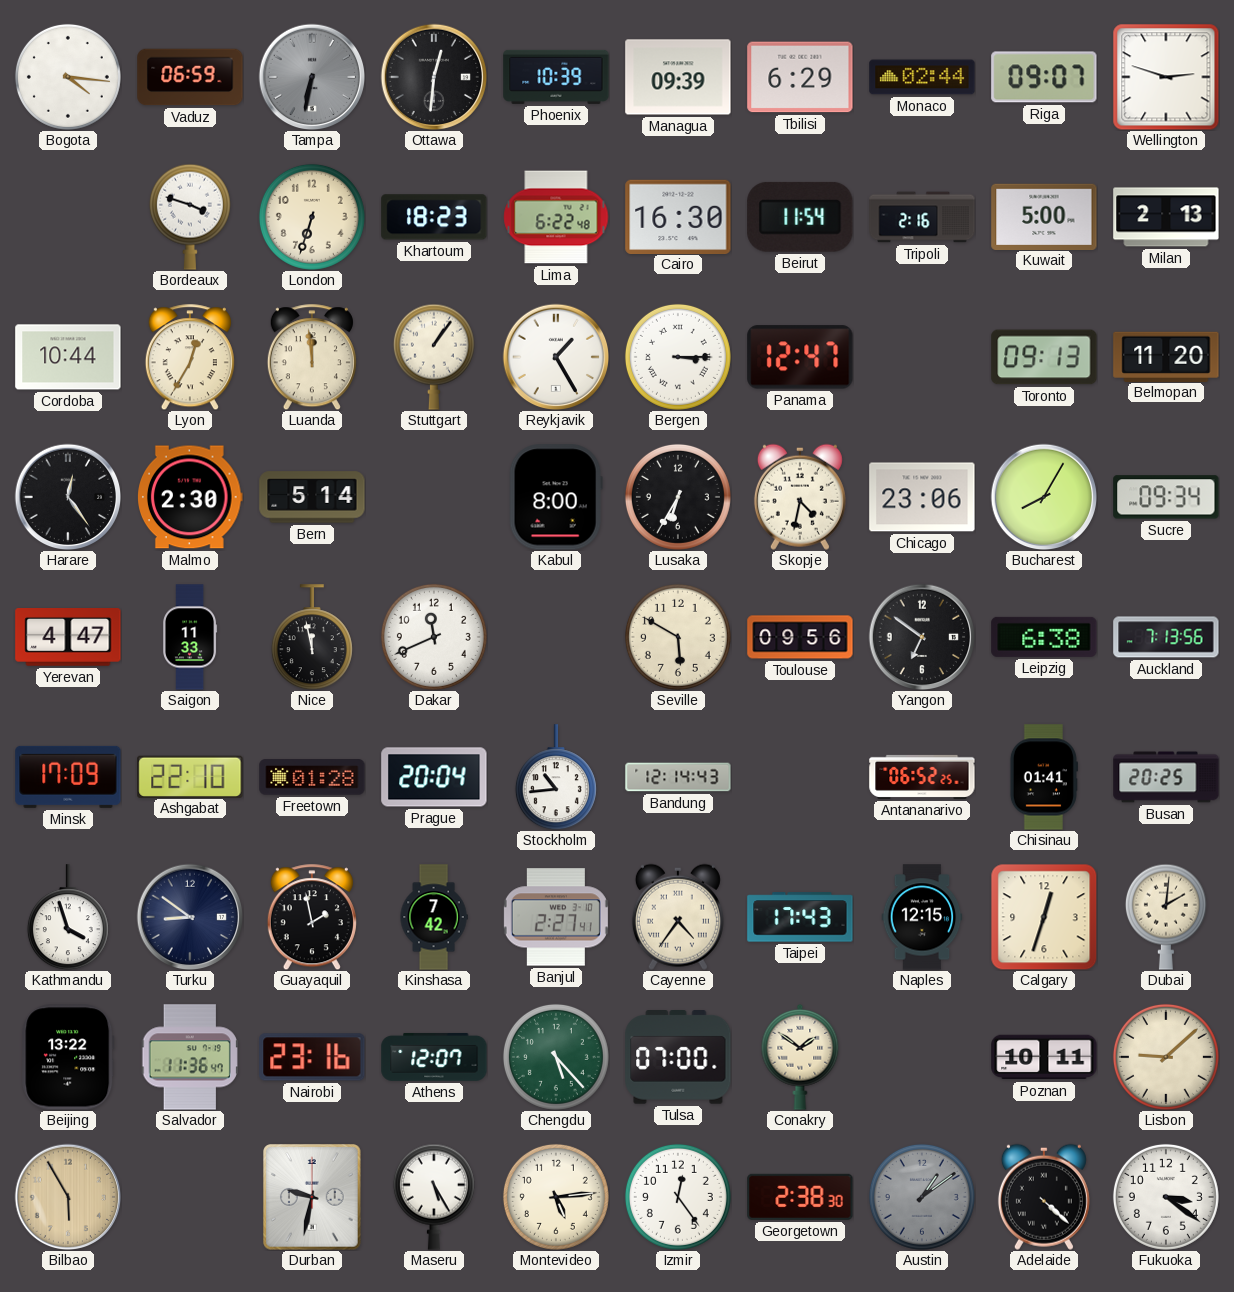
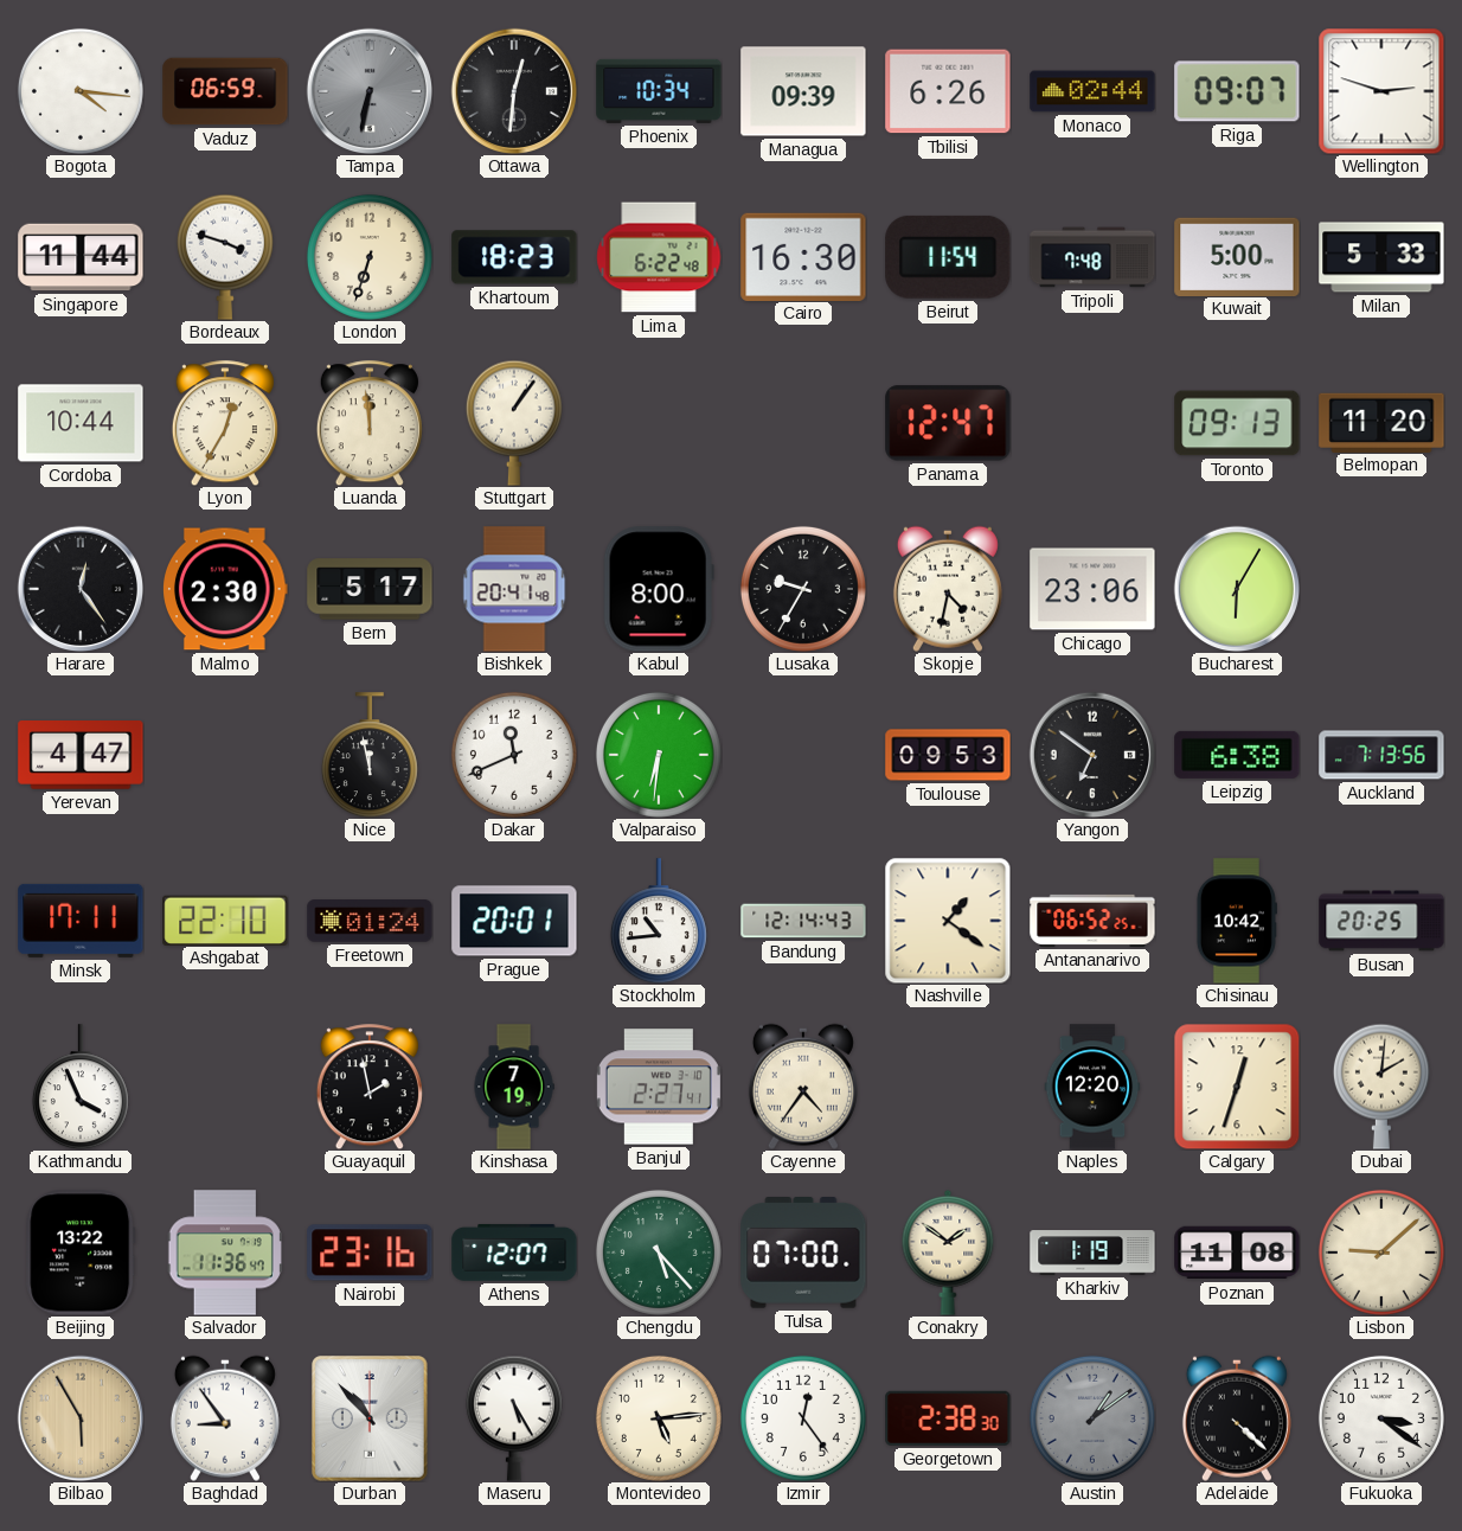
Phoenix: 10:39 -> 10:34 (659, 91)
Tbilisi: 6:29 -> 6:26 (948, 91)
Singapore: none -> 11:44 (81, 257)
Tripoli: 2:16 -> 7:48 (1092, 257)
Milan: 2:13 -> 5:33 (1381, 257)
Reykjavik: 1:25 -> none (556, 357)
Bergen: 3:15 -> none (678, 357)
Bern: 5:14 -> 5:17 (370, 589)
Bishkek: none -> 20:41 (514, 589)
Lusaka: 6:35 -> 9:35 (803, 589)
Bucharest: 8:05 -> 6:05 (1237, 589)
Sucre: 09:34 -> none (1166, 497)
Saigon: 11:33 -> none (191, 637)
Valparaiso: none -> 6:31 (659, 755)
Seville: 5:50 -> none (678, 637)
Toulouse: 09:56 -> 09:53 (948, 755)
Minsk: 17:09 -> 17:11 (81, 921)
Freetown: 01:28 -> 01:24 (370, 921)
Prague: 20:04 -> 20:01 (514, 921)
Nashville: none -> 1:21 (948, 921)
Chisinau: 01:41 -> 10:42 (1236, 921)
Kathmandu: 3:57 -> 3:56 (81, 1087)
Turku: 8:51 -> none (190, 917)
Kinshasa: 7:42 -> 7:19 (514, 1087)
Taipei: 17:43 -> none (800, 917)
Naples: 12:15 -> 12:20 (1092, 1087)
Kharkiv: none -> 1:19 (1092, 1253)
Poznan: 10:11 -> 11:08 (1237, 1253)
Baghdad: none -> 8:54 (225, 1418)
Durban: 9:32 -> 10:53 (370, 1418)
